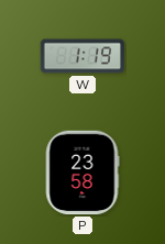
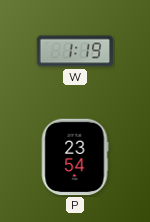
P: 23:58 -> 23:54 (75, 157)
